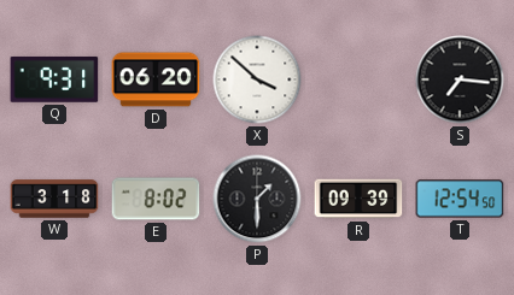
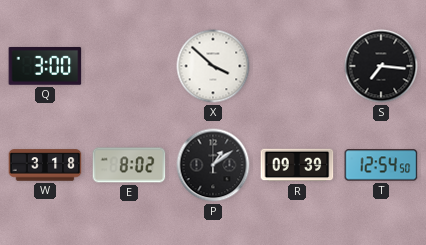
Q: 9:31 -> 3:00 (45, 66)
D: 06:20 -> none (156, 79)
P: 1:30 -> 1:09 (213, 165)
